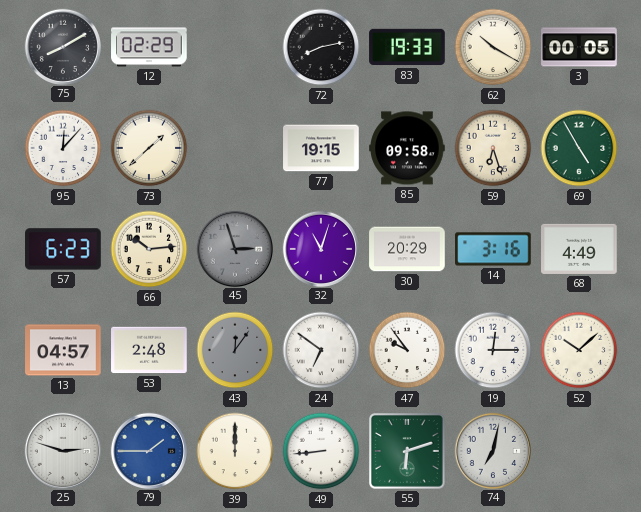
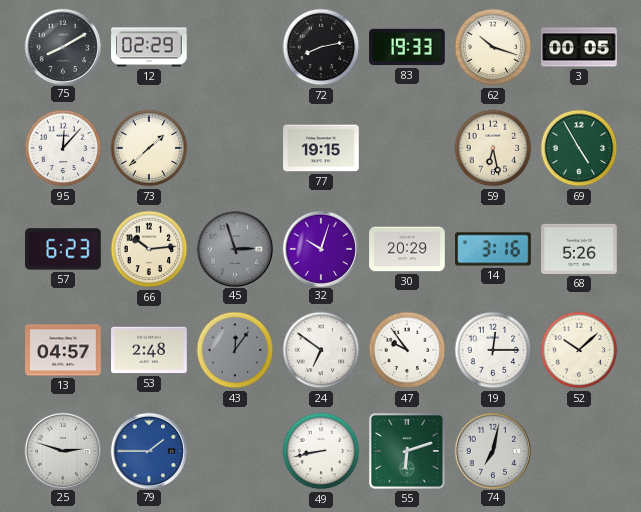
62: 10:20 -> 10:18 (493, 47)
85: 09:58 -> none (407, 148)
59: 6:27 -> 6:28 (493, 148)
32: 11:03 -> 10:03 (320, 248)
68: 4:49 -> 5:26 (579, 249)
39: 12:00 -> none (235, 451)
49: 8:44 -> 8:43 (321, 451)
